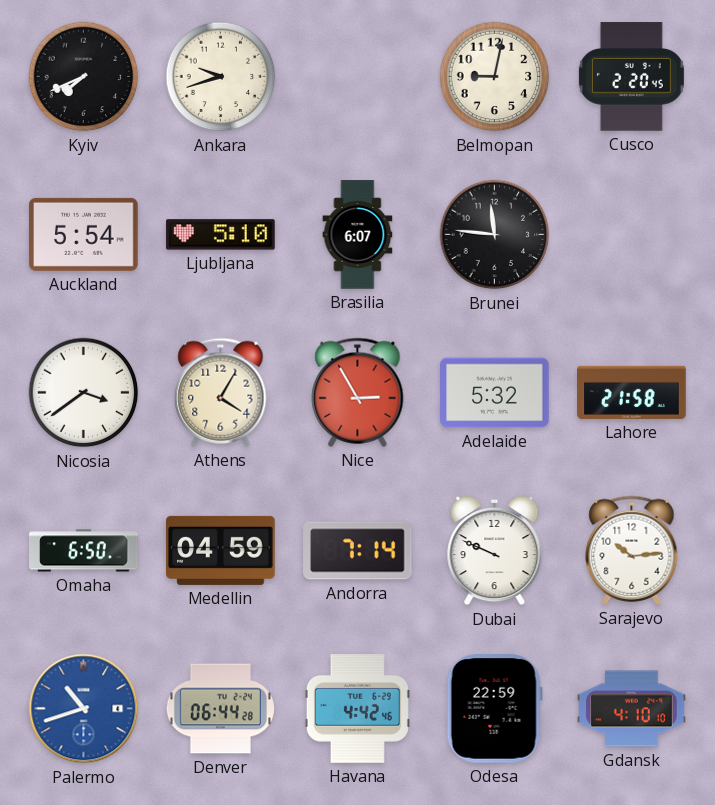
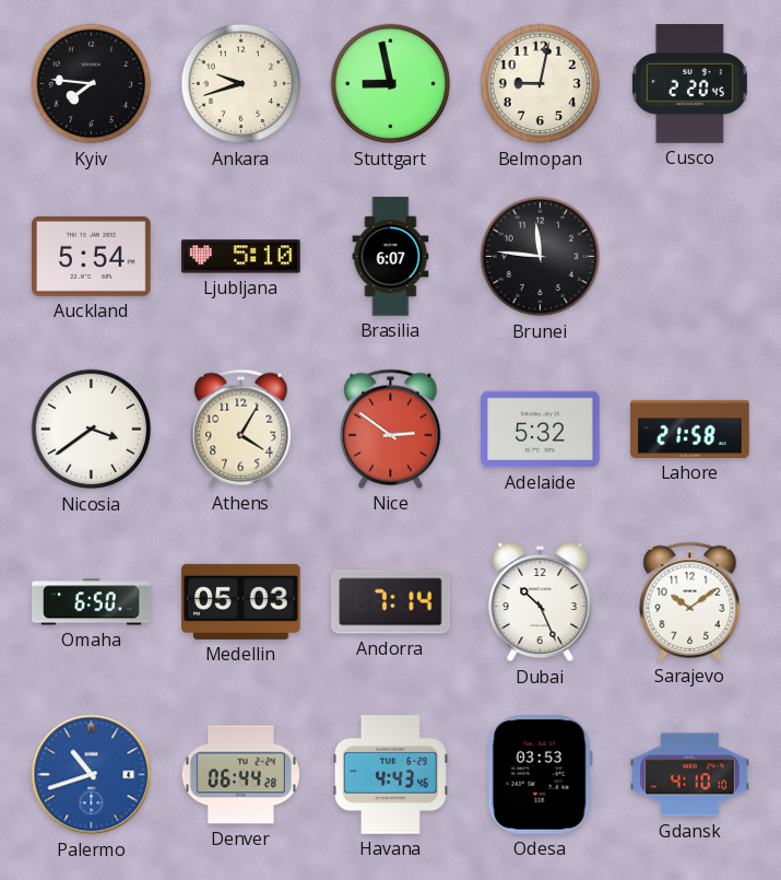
Kyiv: 7:41 -> 7:46 (92, 84)
Stuttgart: none -> 8:58 (391, 84)
Nice: 2:55 -> 2:51 (391, 429)
Medellin: 04:59 -> 05:03 (241, 601)
Dubai: 9:49 -> 10:26 (541, 602)
Sarajevo: 10:14 -> 10:09 (690, 601)
Havana: 4:42 -> 4:43 (390, 775)
Odesa: 22:59 -> 03:53 (540, 775)
